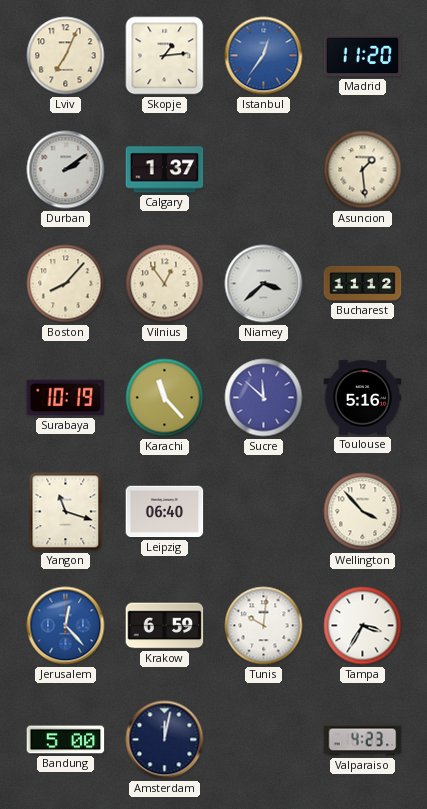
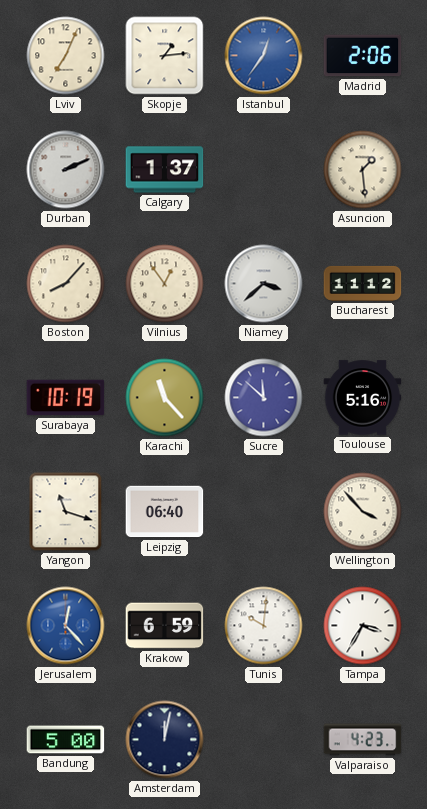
Madrid: 11:20 -> 2:06 (363, 56)
Durban: 2:09 -> 2:11 (66, 170)
